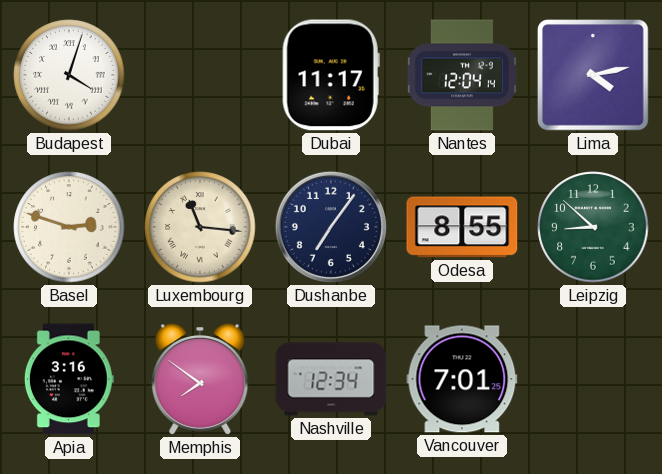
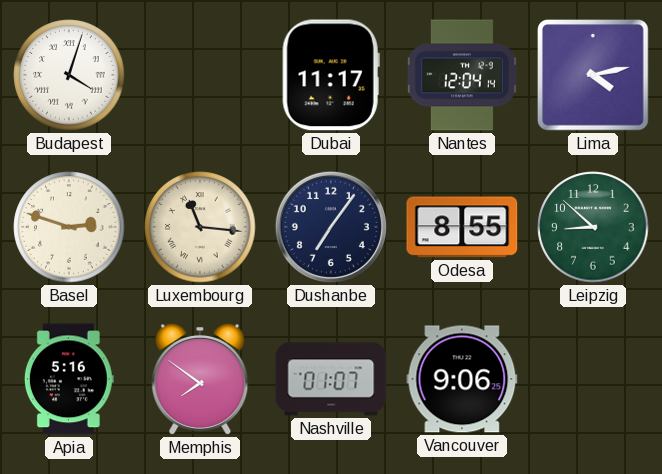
Apia: 3:16 -> 5:16 (69, 379)
Nashville: 12:34 -> 01:07 (331, 379)
Vancouver: 7:01 -> 9:06 (462, 379)
